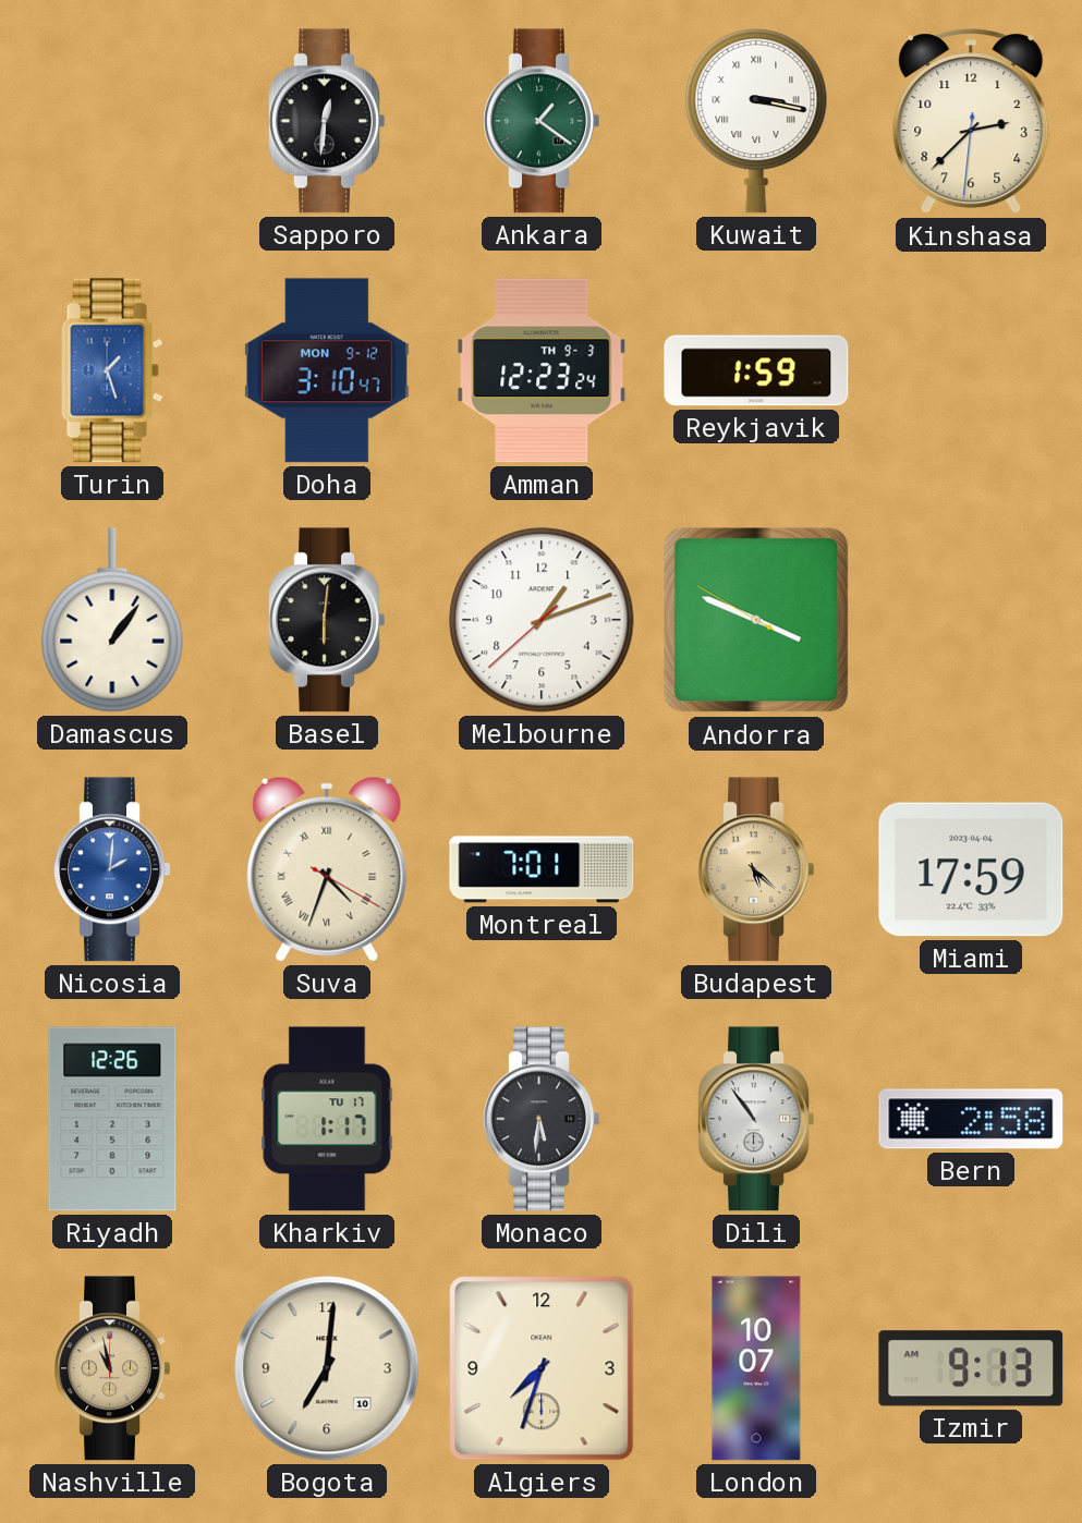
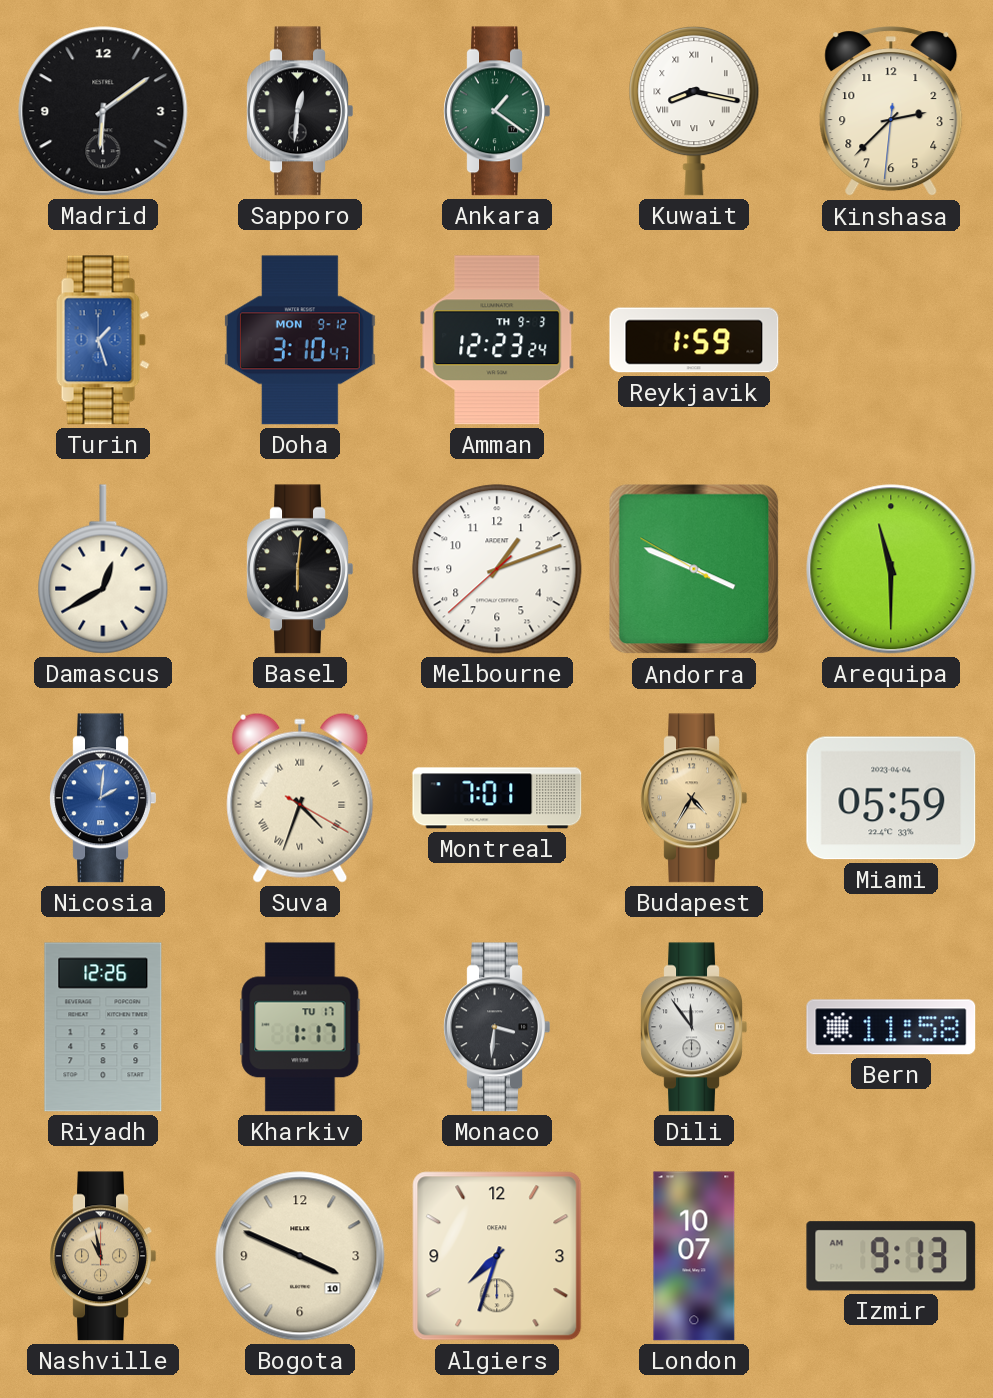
Madrid: none -> 6:09 (103, 111)
Kuwait: 3:17 -> 8:17 (694, 111)
Damascus: 1:06 -> 12:40 (103, 569)
Arequipa: none -> 11:30 (891, 569)
Budapest: 5:22 -> 4:35 (694, 798)
Miami: 17:59 -> 05:59 (891, 798)
Monaco: 5:31 -> 3:31 (497, 1027)
Dili: 10:54 -> 11:54 (694, 1027)
Bern: 2:58 -> 11:58 (891, 1027)
Bogota: 7:01 -> 3:49 (300, 1256)
